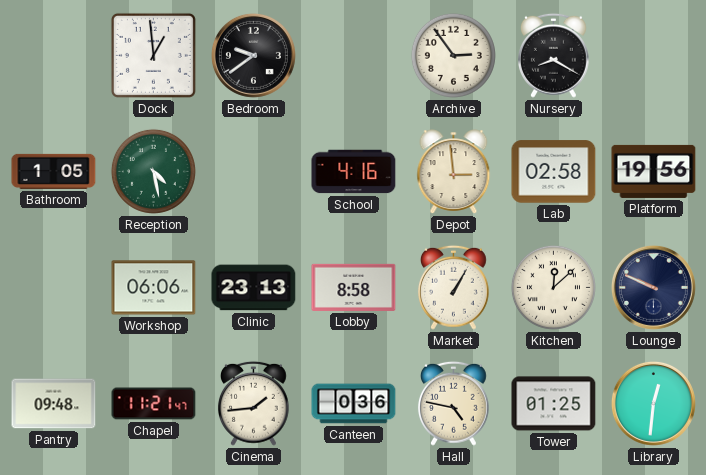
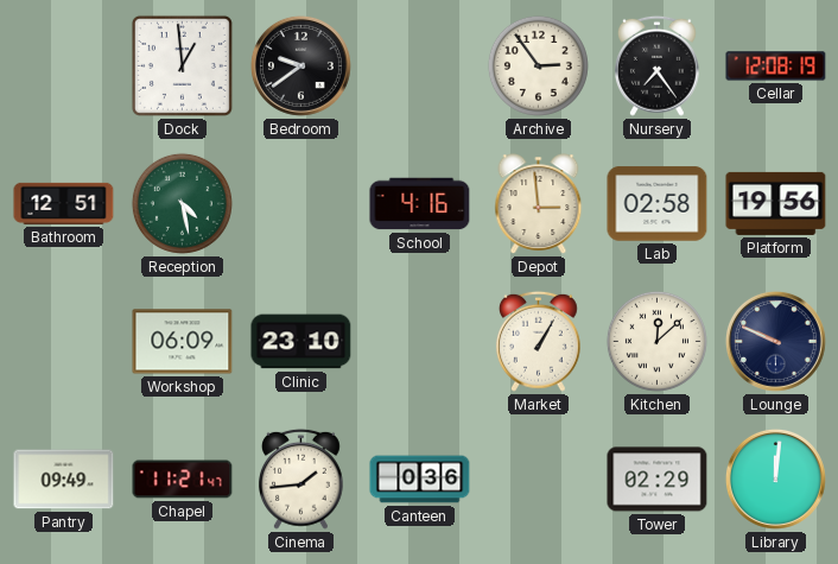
Nursery: 8:20 -> 7:24 (658, 65)
Cellar: none -> 12:08 (776, 66)
Bathroom: 1:05 -> 12:51 (64, 203)
Workshop: 06:06 -> 06:09 (183, 342)
Clinic: 23:13 -> 23:10 (301, 342)
Lobby: 8:58 -> none (354, 287)
Pantry: 09:48 -> 09:49 (64, 480)
Hall: 4:47 -> none (454, 403)
Tower: 01:25 -> 02:29 (658, 480)
Library: 12:31 -> 12:01 (775, 479)
